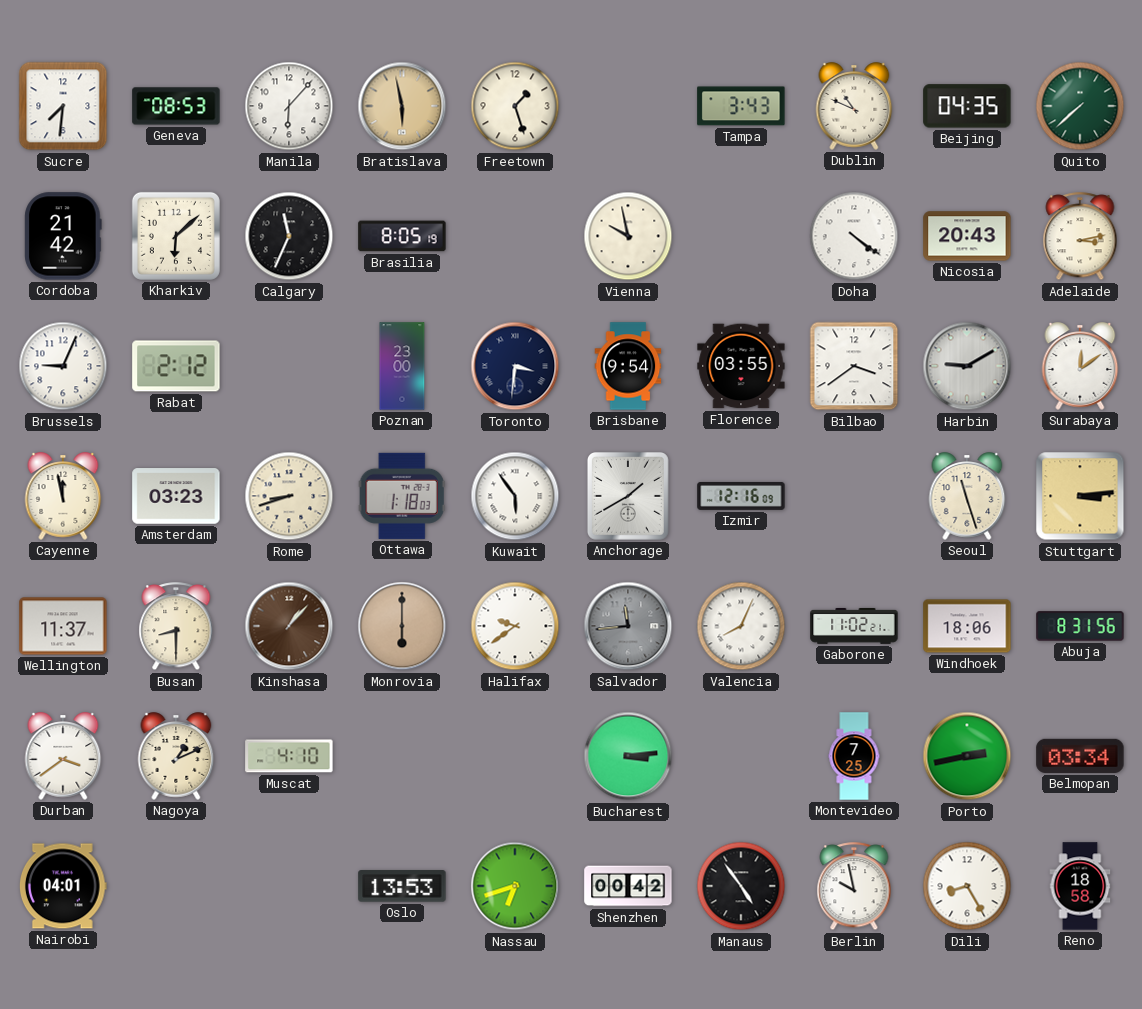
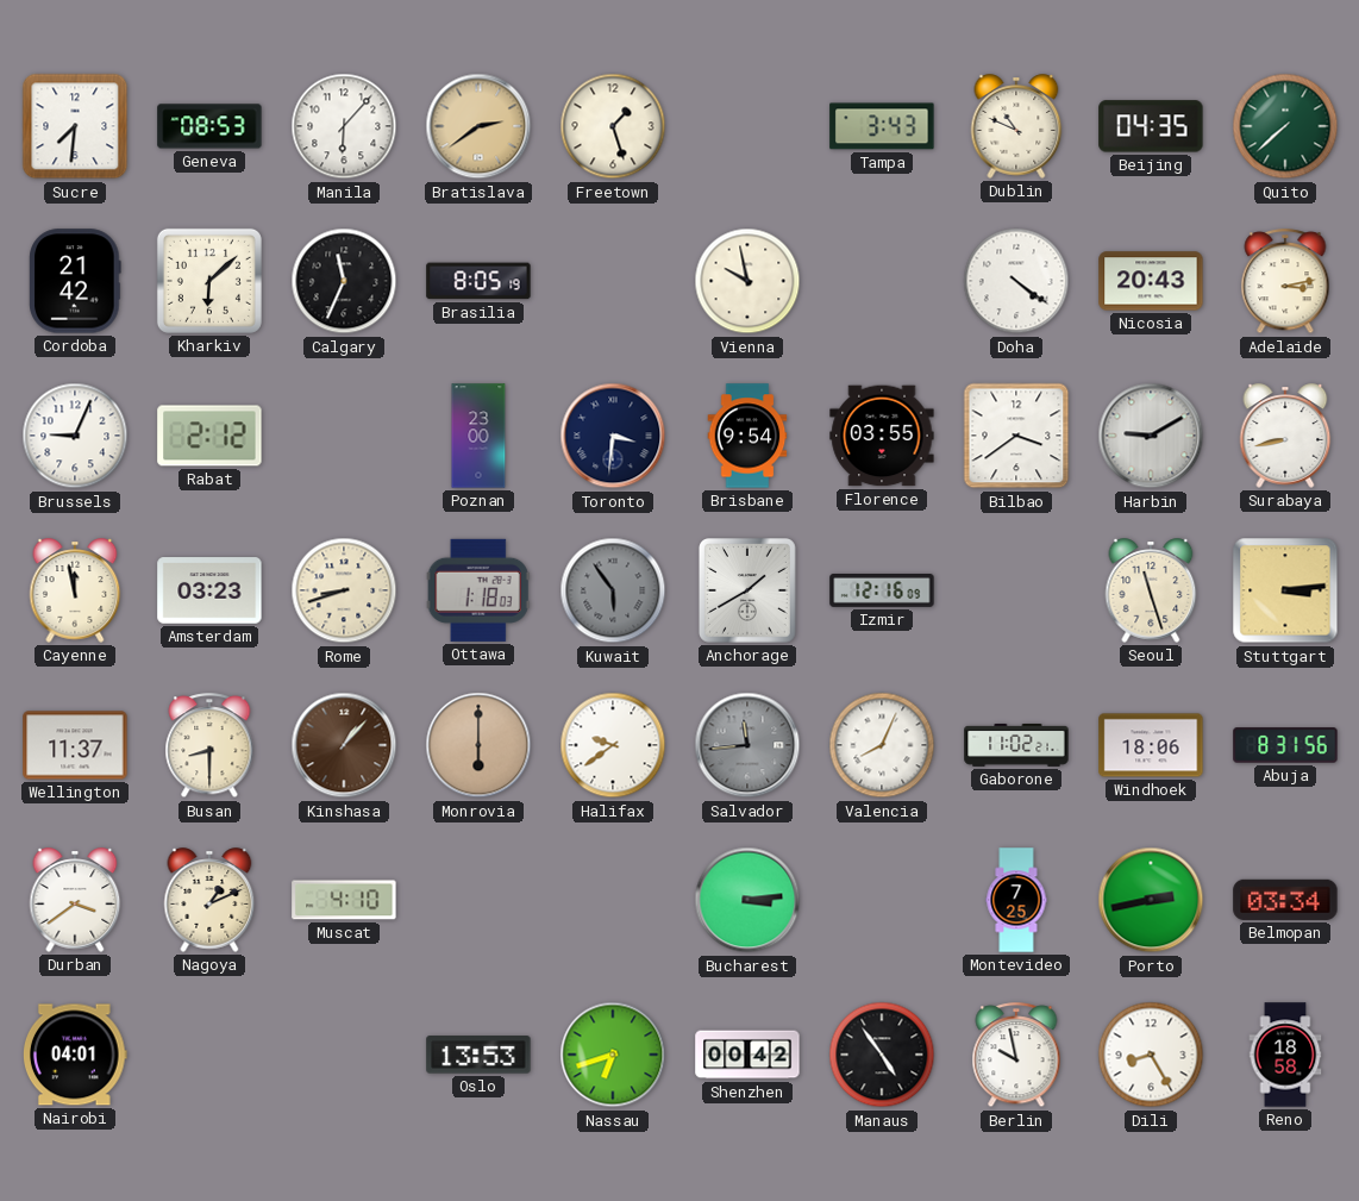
Bratislava: 5:58 -> 2:39 (478, 126)
Surabaya: 12:09 -> 8:43 (1285, 436)
Kuwait dial: white -> grey (613, 590)
